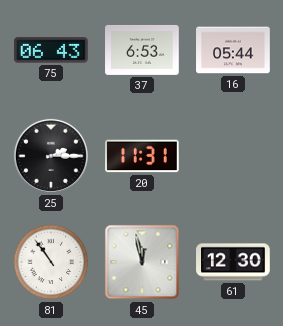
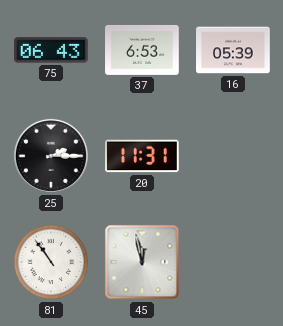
16: 05:44 -> 05:39 (233, 50)
61: 12:30 -> none (233, 262)
